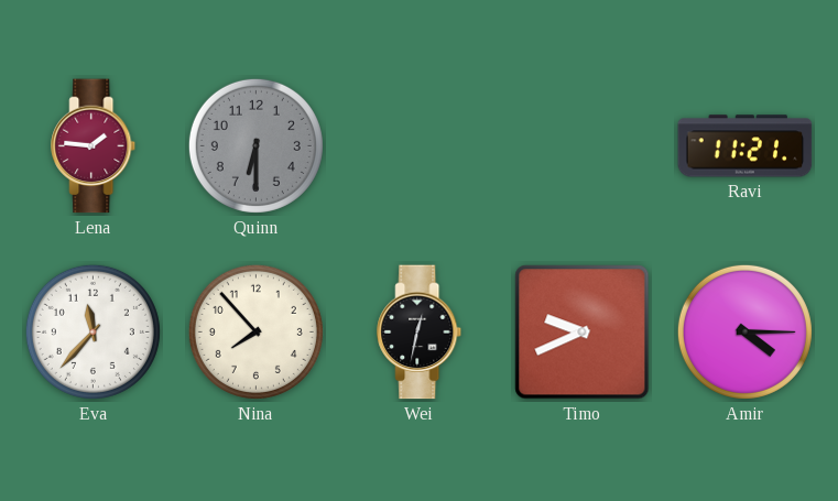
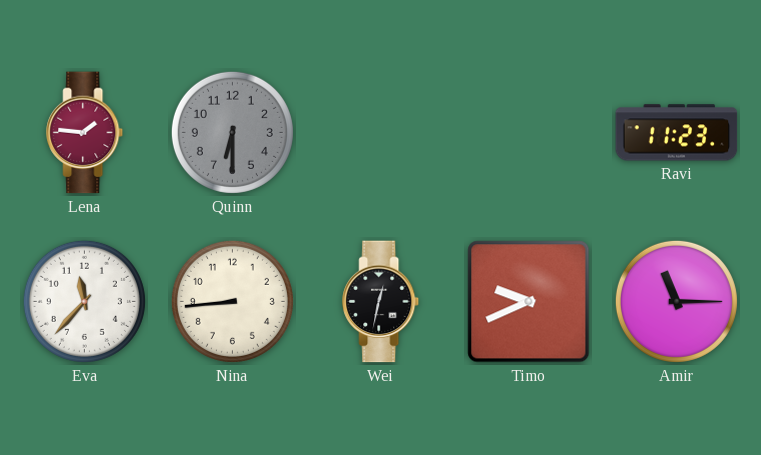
Ravi: 11:21 -> 11:23 (677, 133)
Nina: 7:53 -> 8:44 (232, 301)
Amir: 4:15 -> 11:15 (676, 301)
